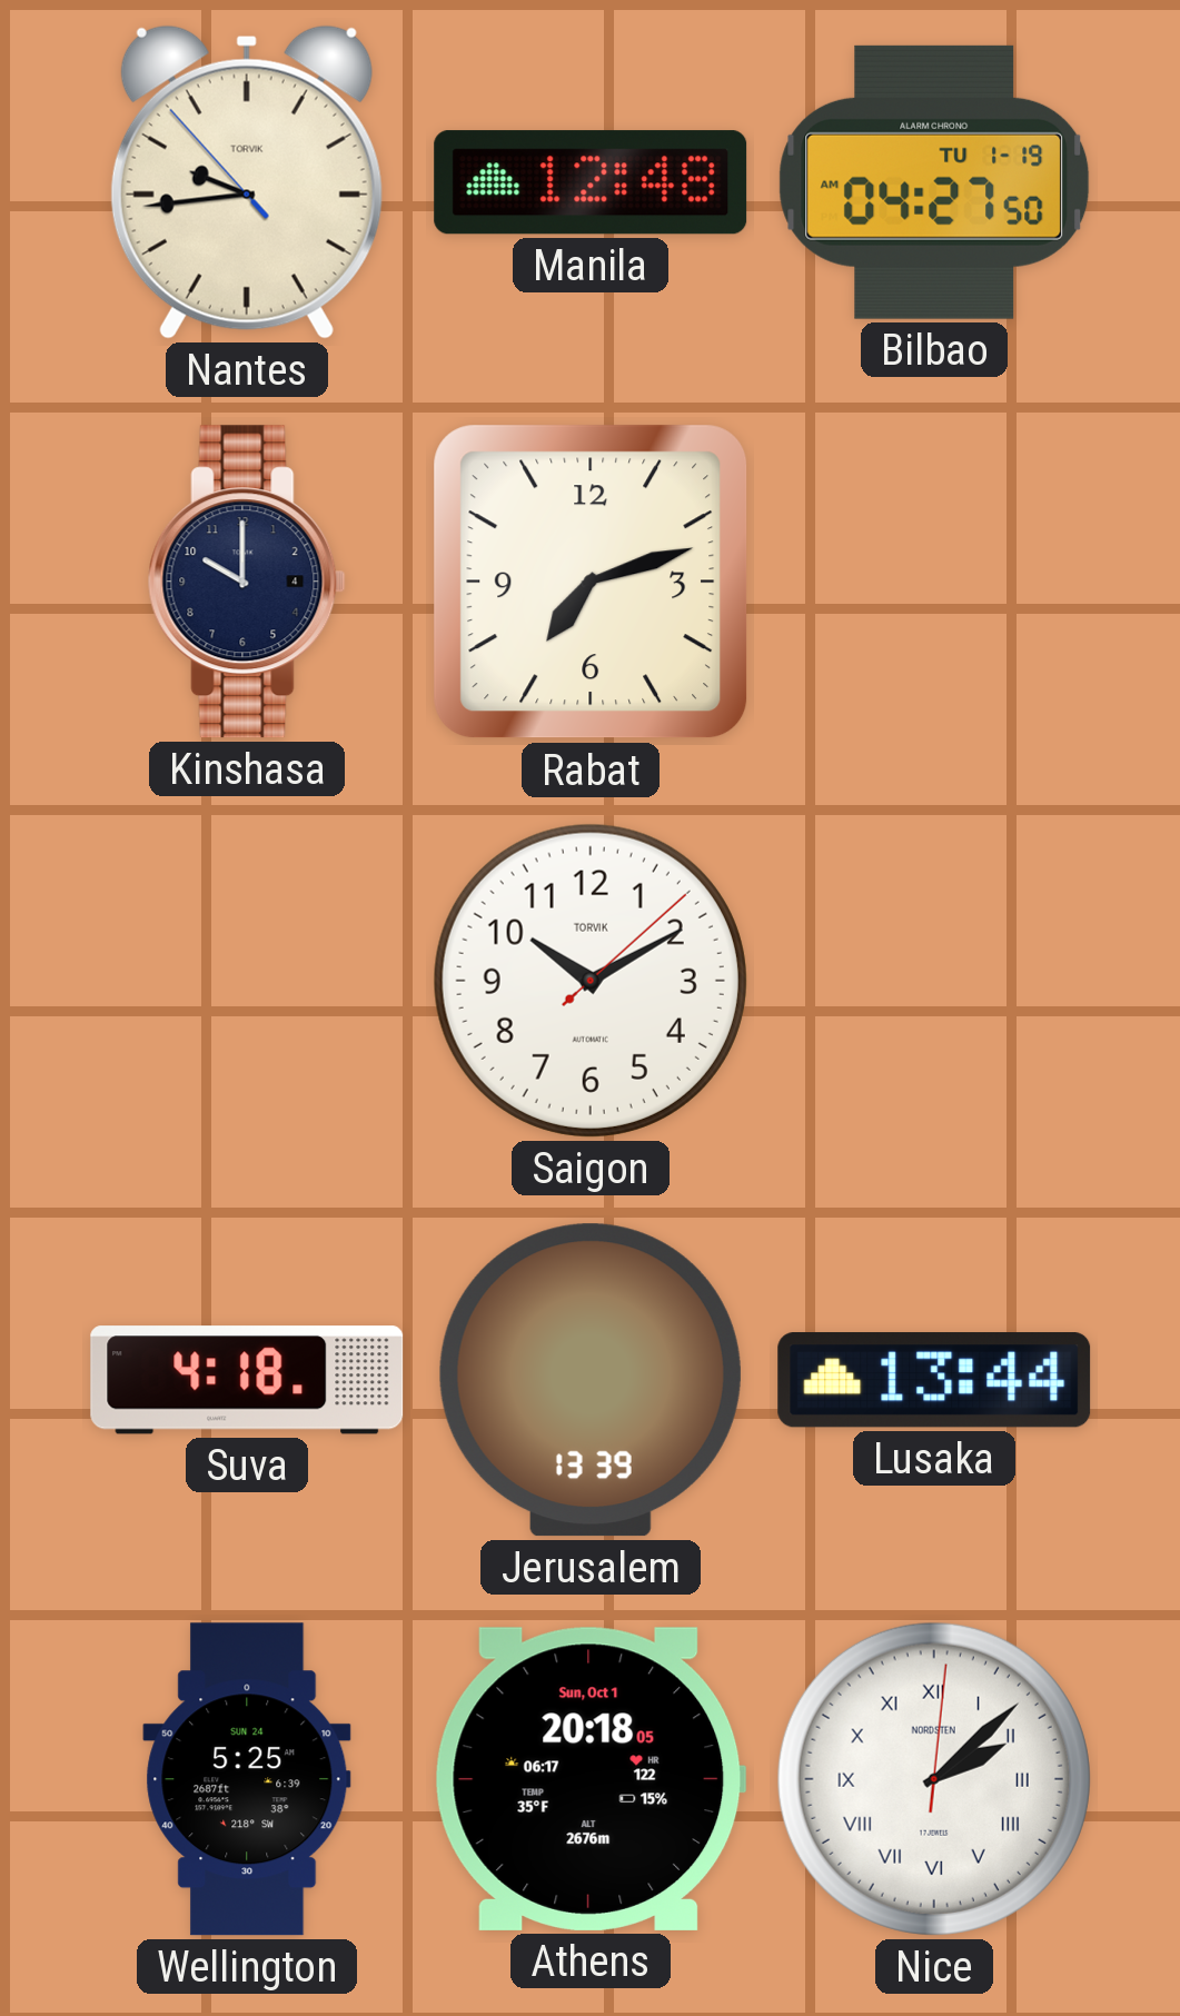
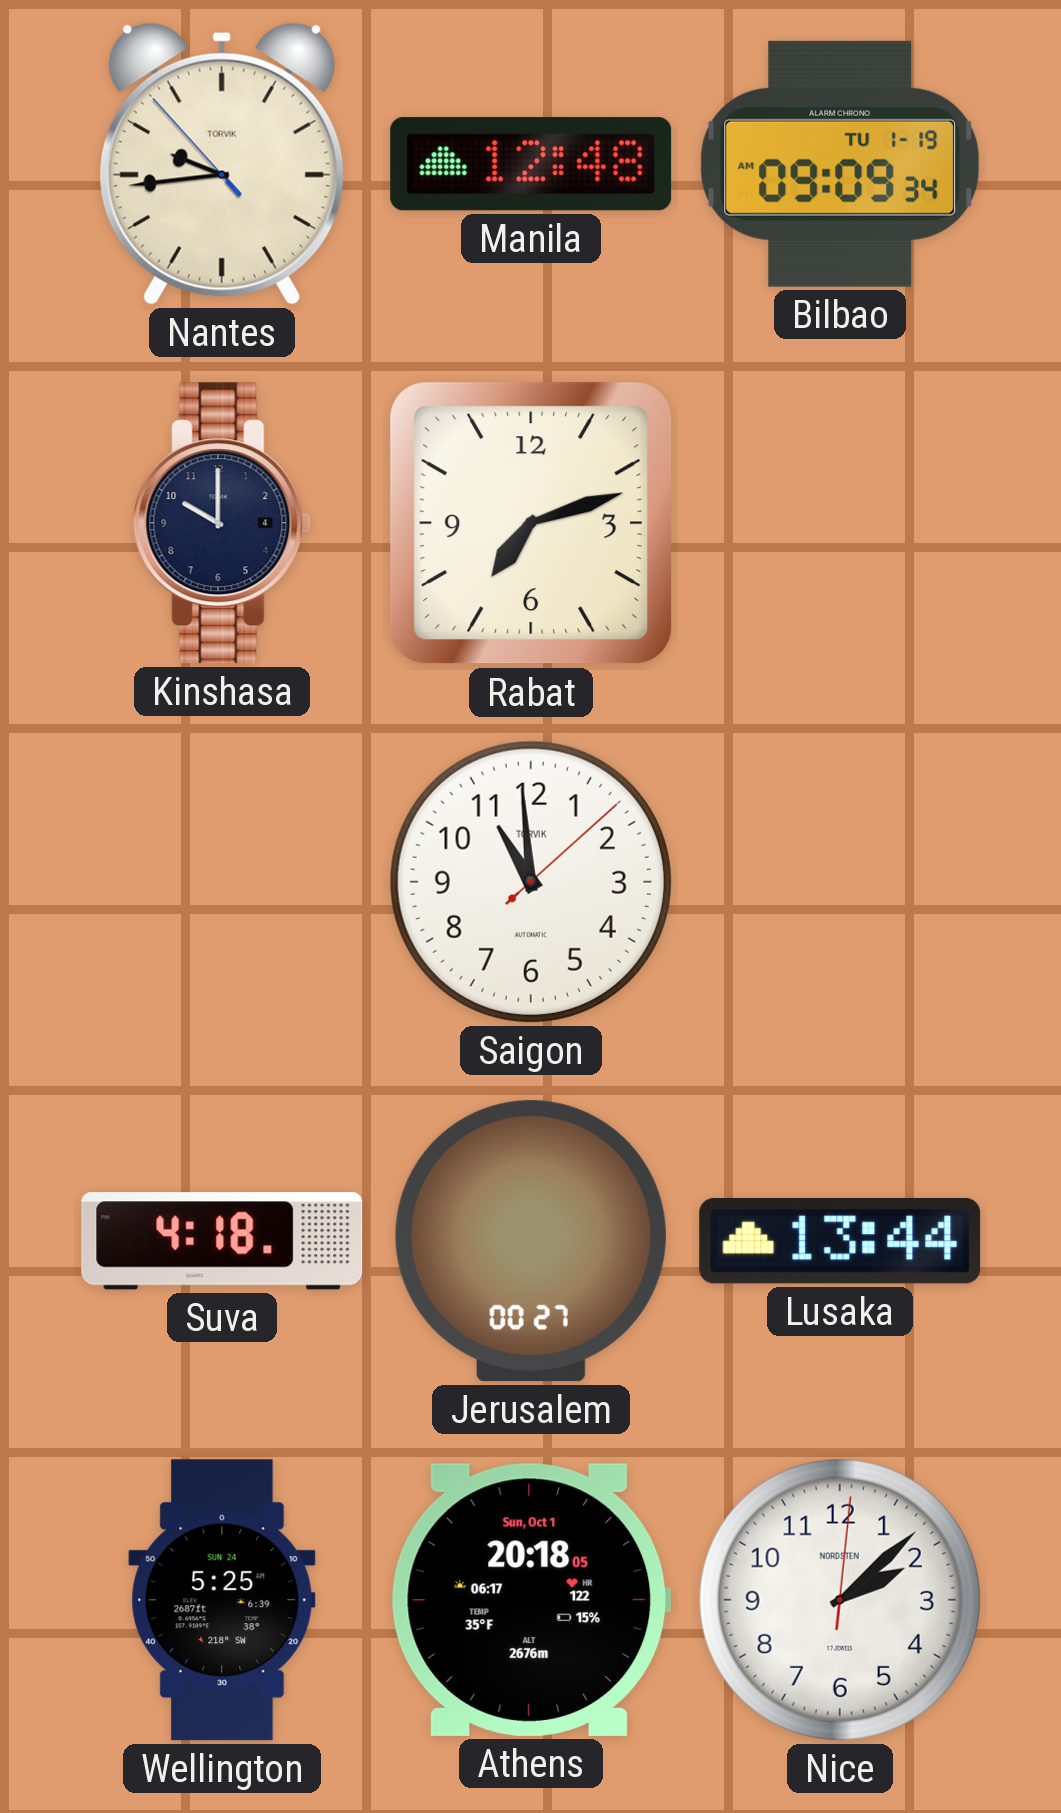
Bilbao: 04:27 -> 09:09 (840, 164)
Saigon: 10:10 -> 10:59 (531, 882)
Jerusalem: 13:39 -> 00:27 (531, 1241)
Nice numerals: Roman -> Arabic (840, 1600)
